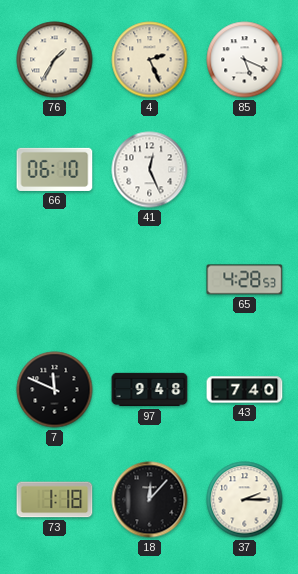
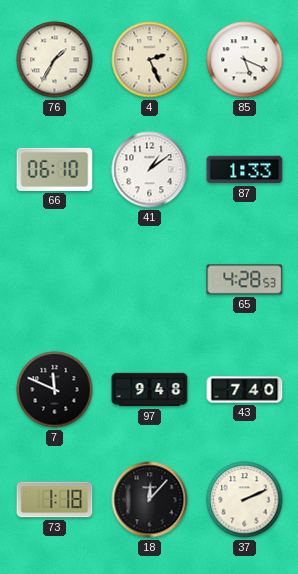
41: 12:26 -> 1:09 (150, 170)
87: none -> 1:33 (245, 170)
37: 2:15 -> 2:11 (245, 500)
